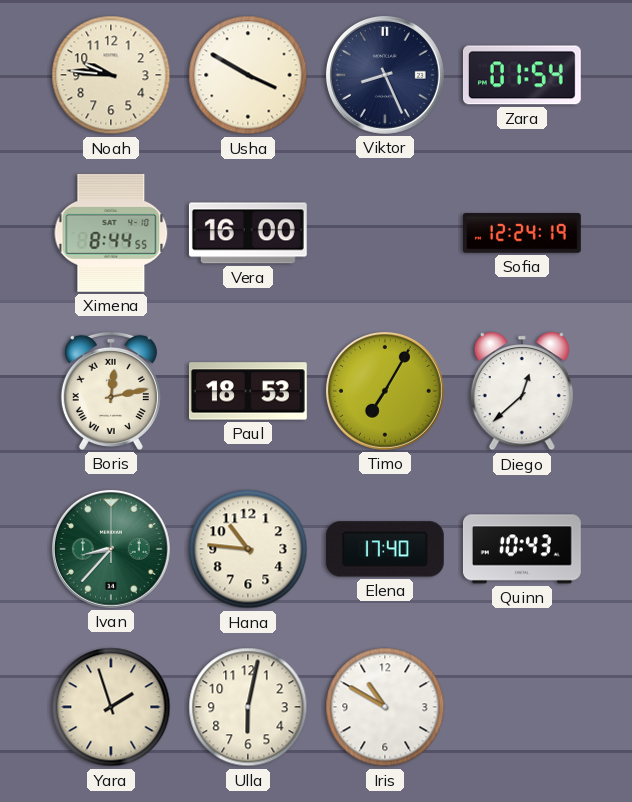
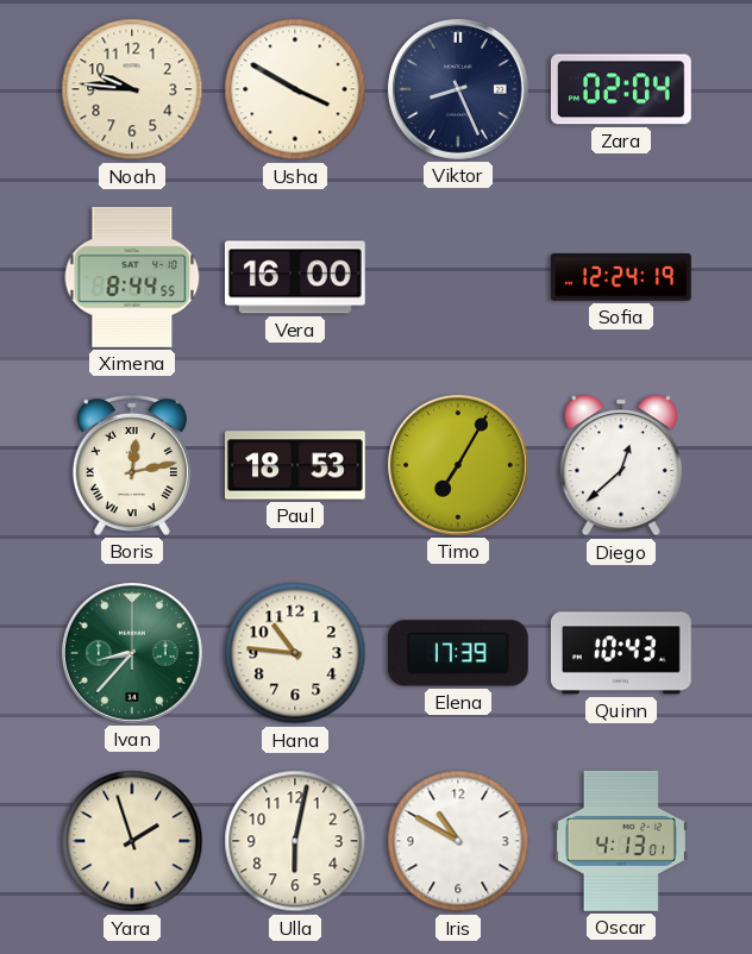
Zara: 01:54 -> 02:04 (621, 89)
Elena: 17:40 -> 17:39 (458, 653)
Oscar: none -> 4:13 (621, 841)
